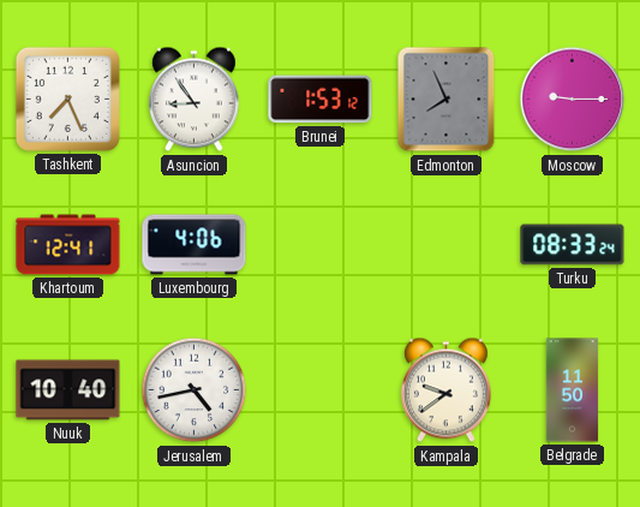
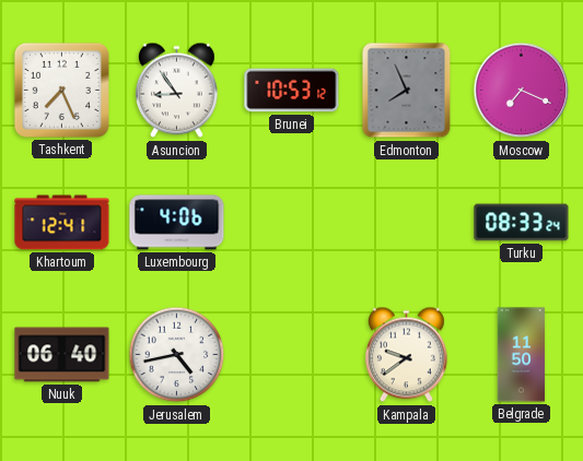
Brunei: 1:53 -> 10:53 (292, 91)
Moscow: 9:15 -> 7:19 (522, 91)
Nuuk: 10:40 -> 06:40 (62, 355)
